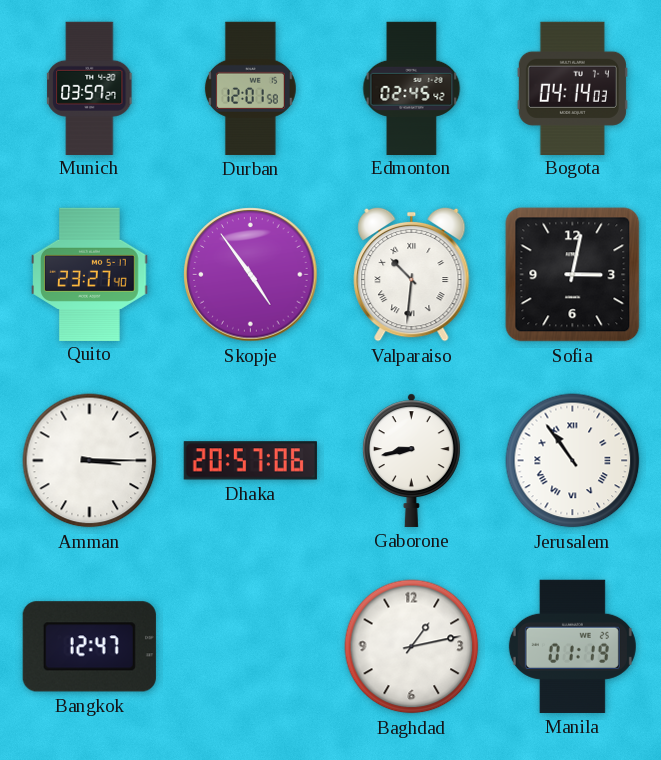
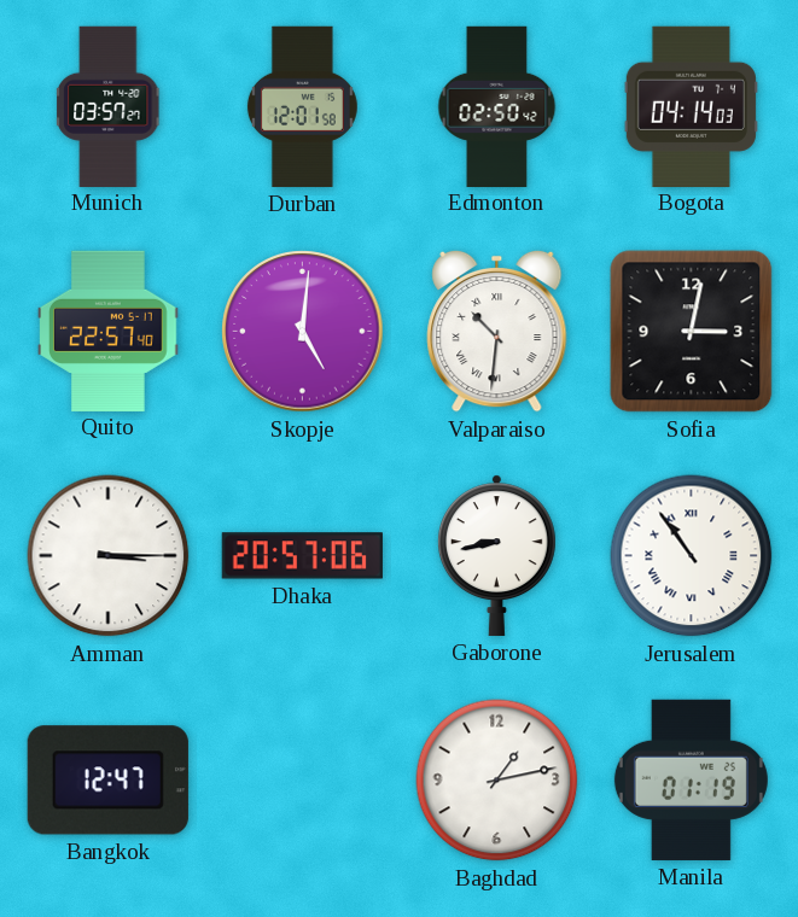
Edmonton: 02:45 -> 02:50 (497, 106)
Quito: 23:27 -> 22:57 (109, 331)
Skopje: 4:54 -> 5:01 (303, 332)
